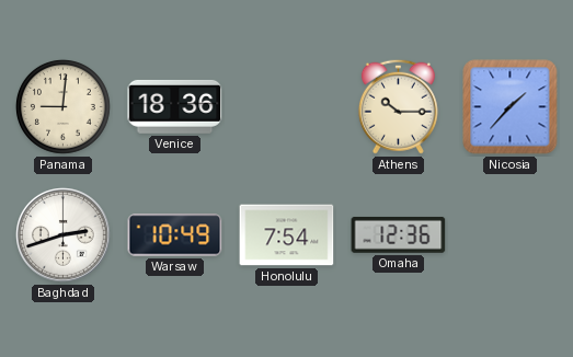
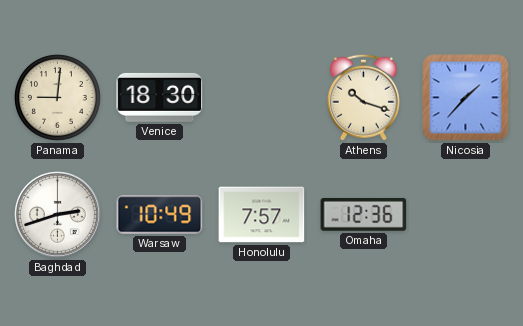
Venice: 18:36 -> 18:30 (160, 97)
Athens: 10:15 -> 10:18 (363, 97)
Honolulu: 7:54 -> 7:57 (262, 215)
